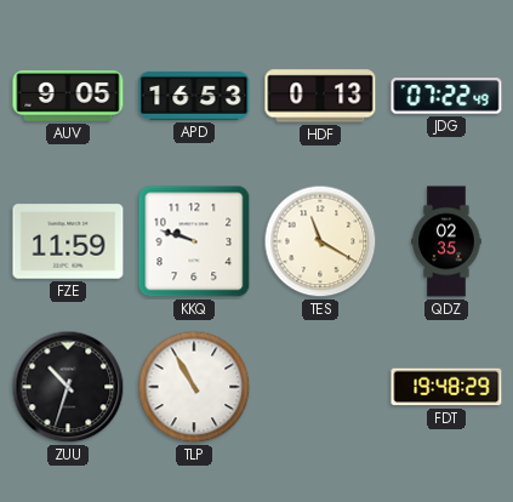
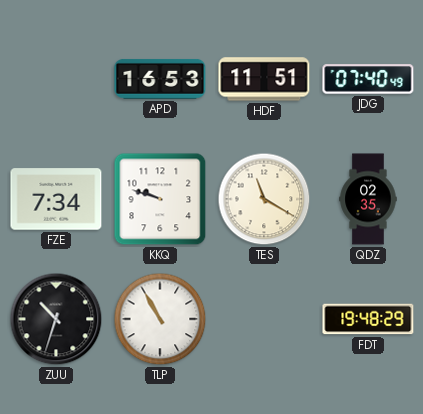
AUV: 9:05 -> none (68, 96)
HDF: 0:13 -> 11:51 (264, 79)
JDG: 07:22 -> 07:40 (368, 79)
FZE: 11:59 -> 7:34 (56, 199)
